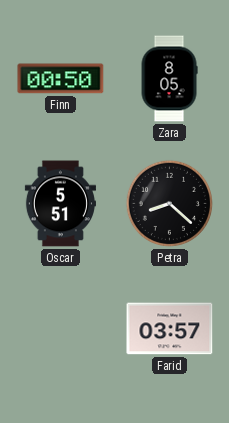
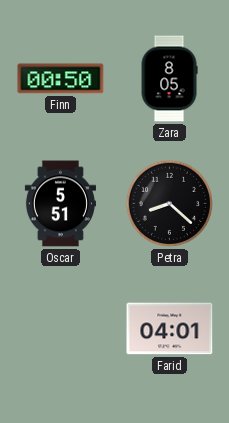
Farid: 03:57 -> 04:01 (170, 329)
